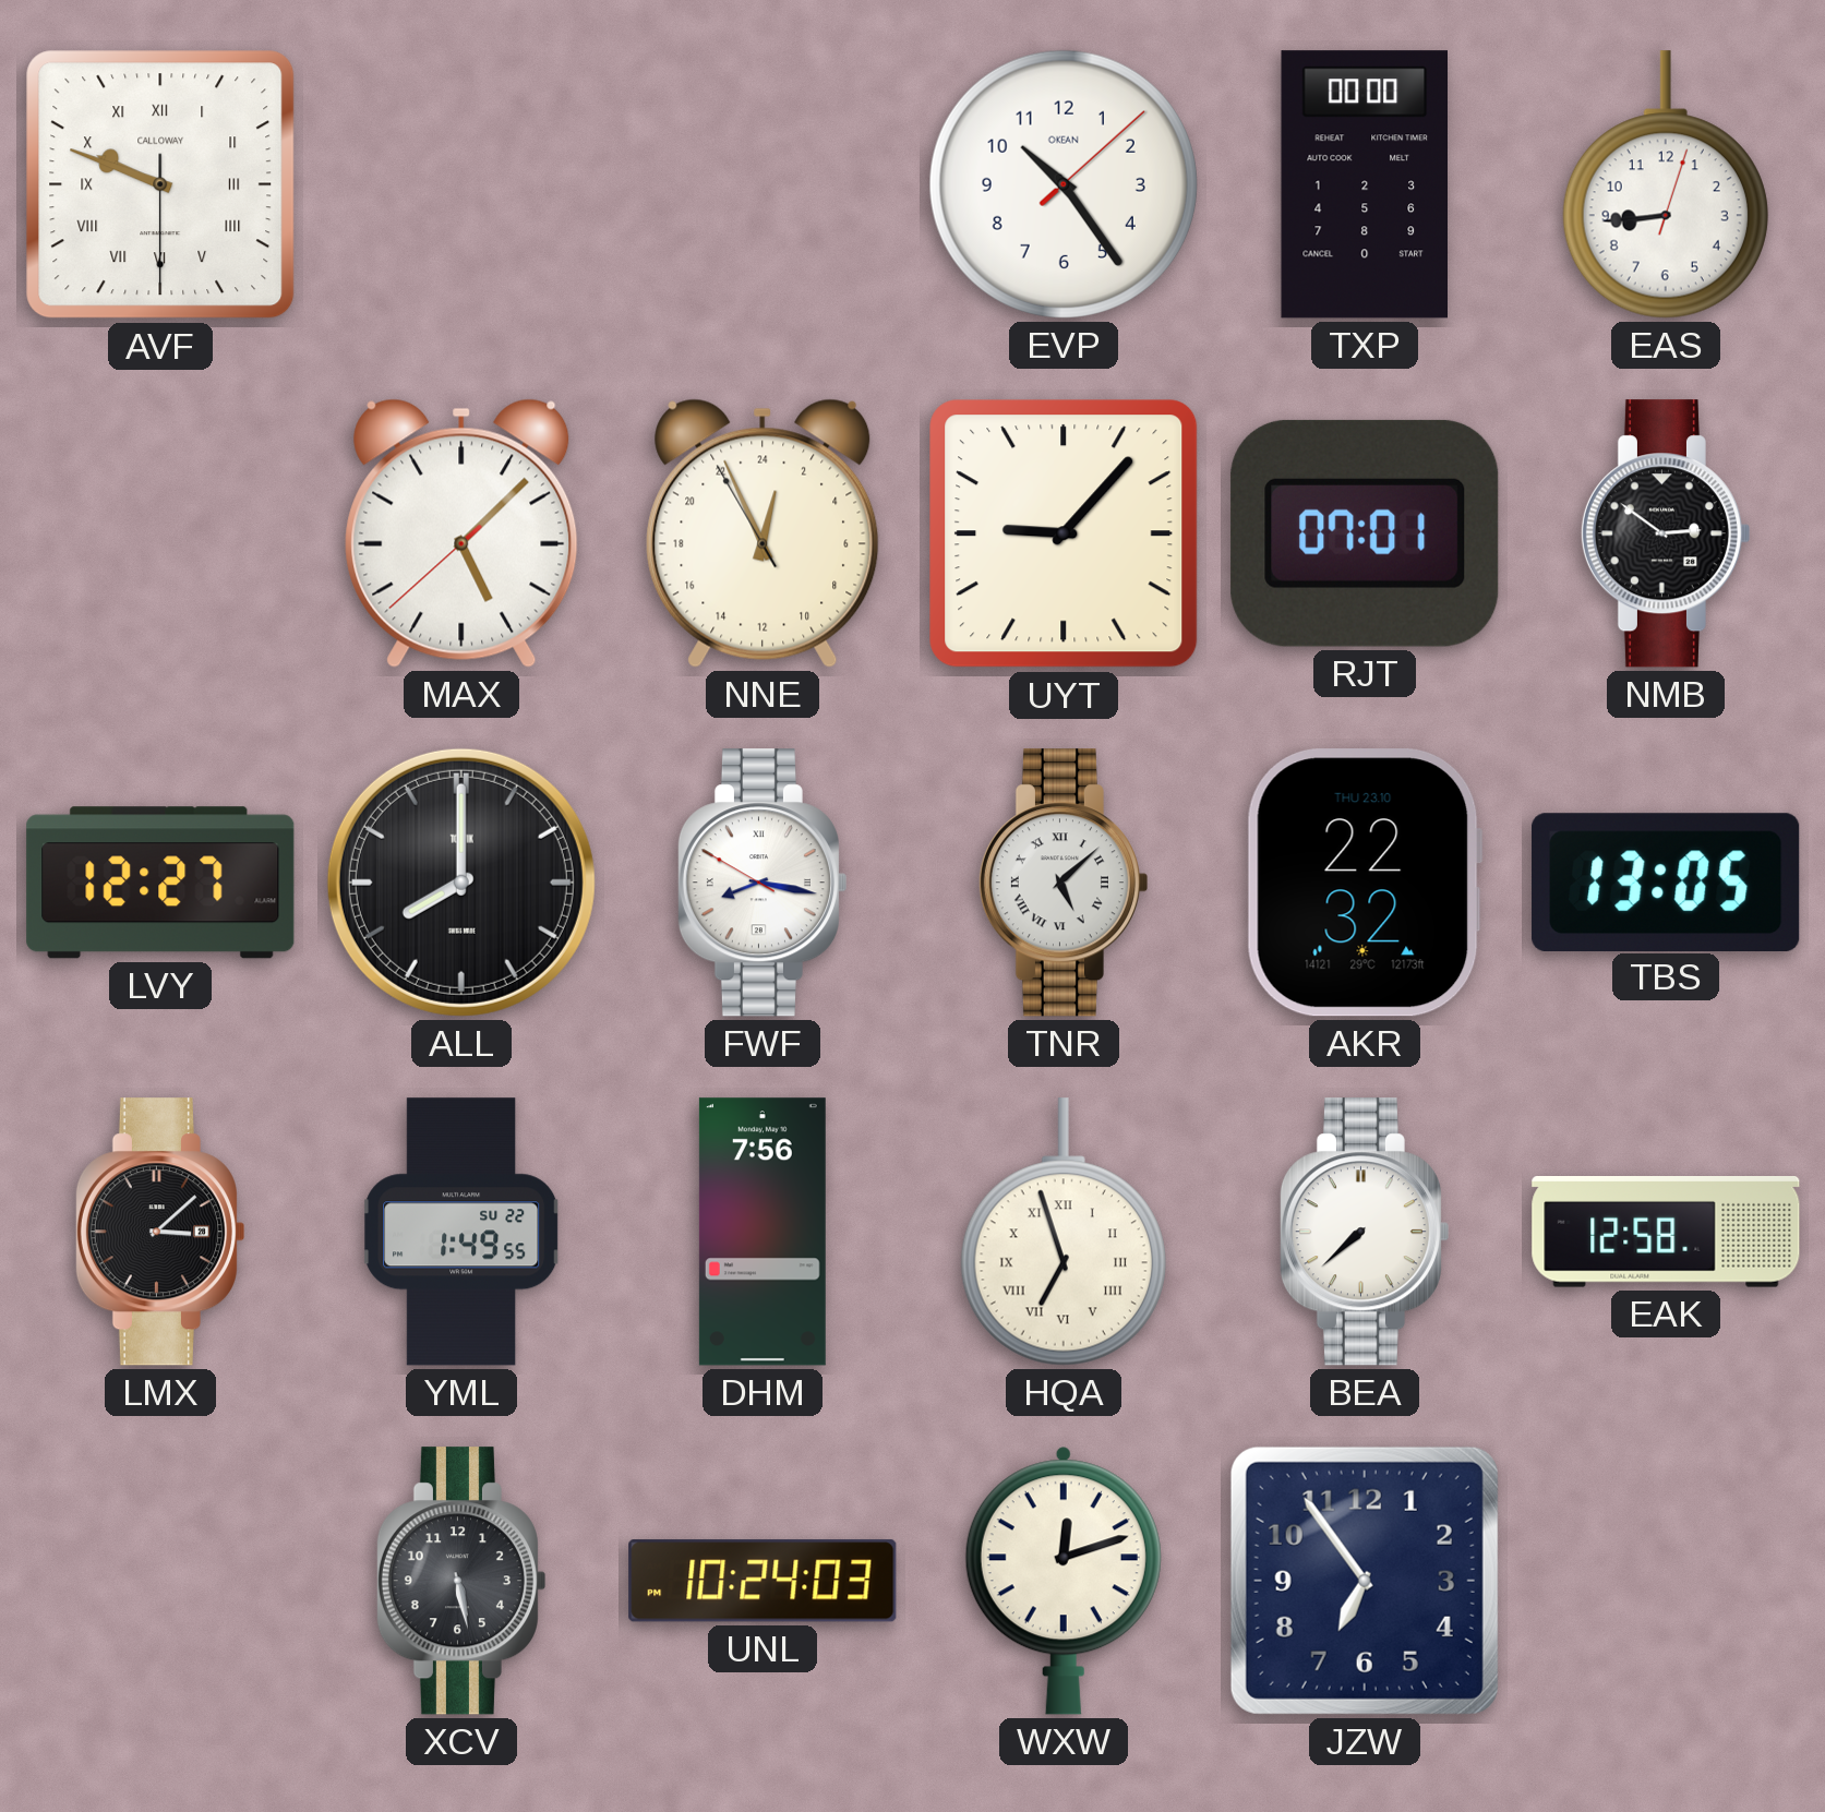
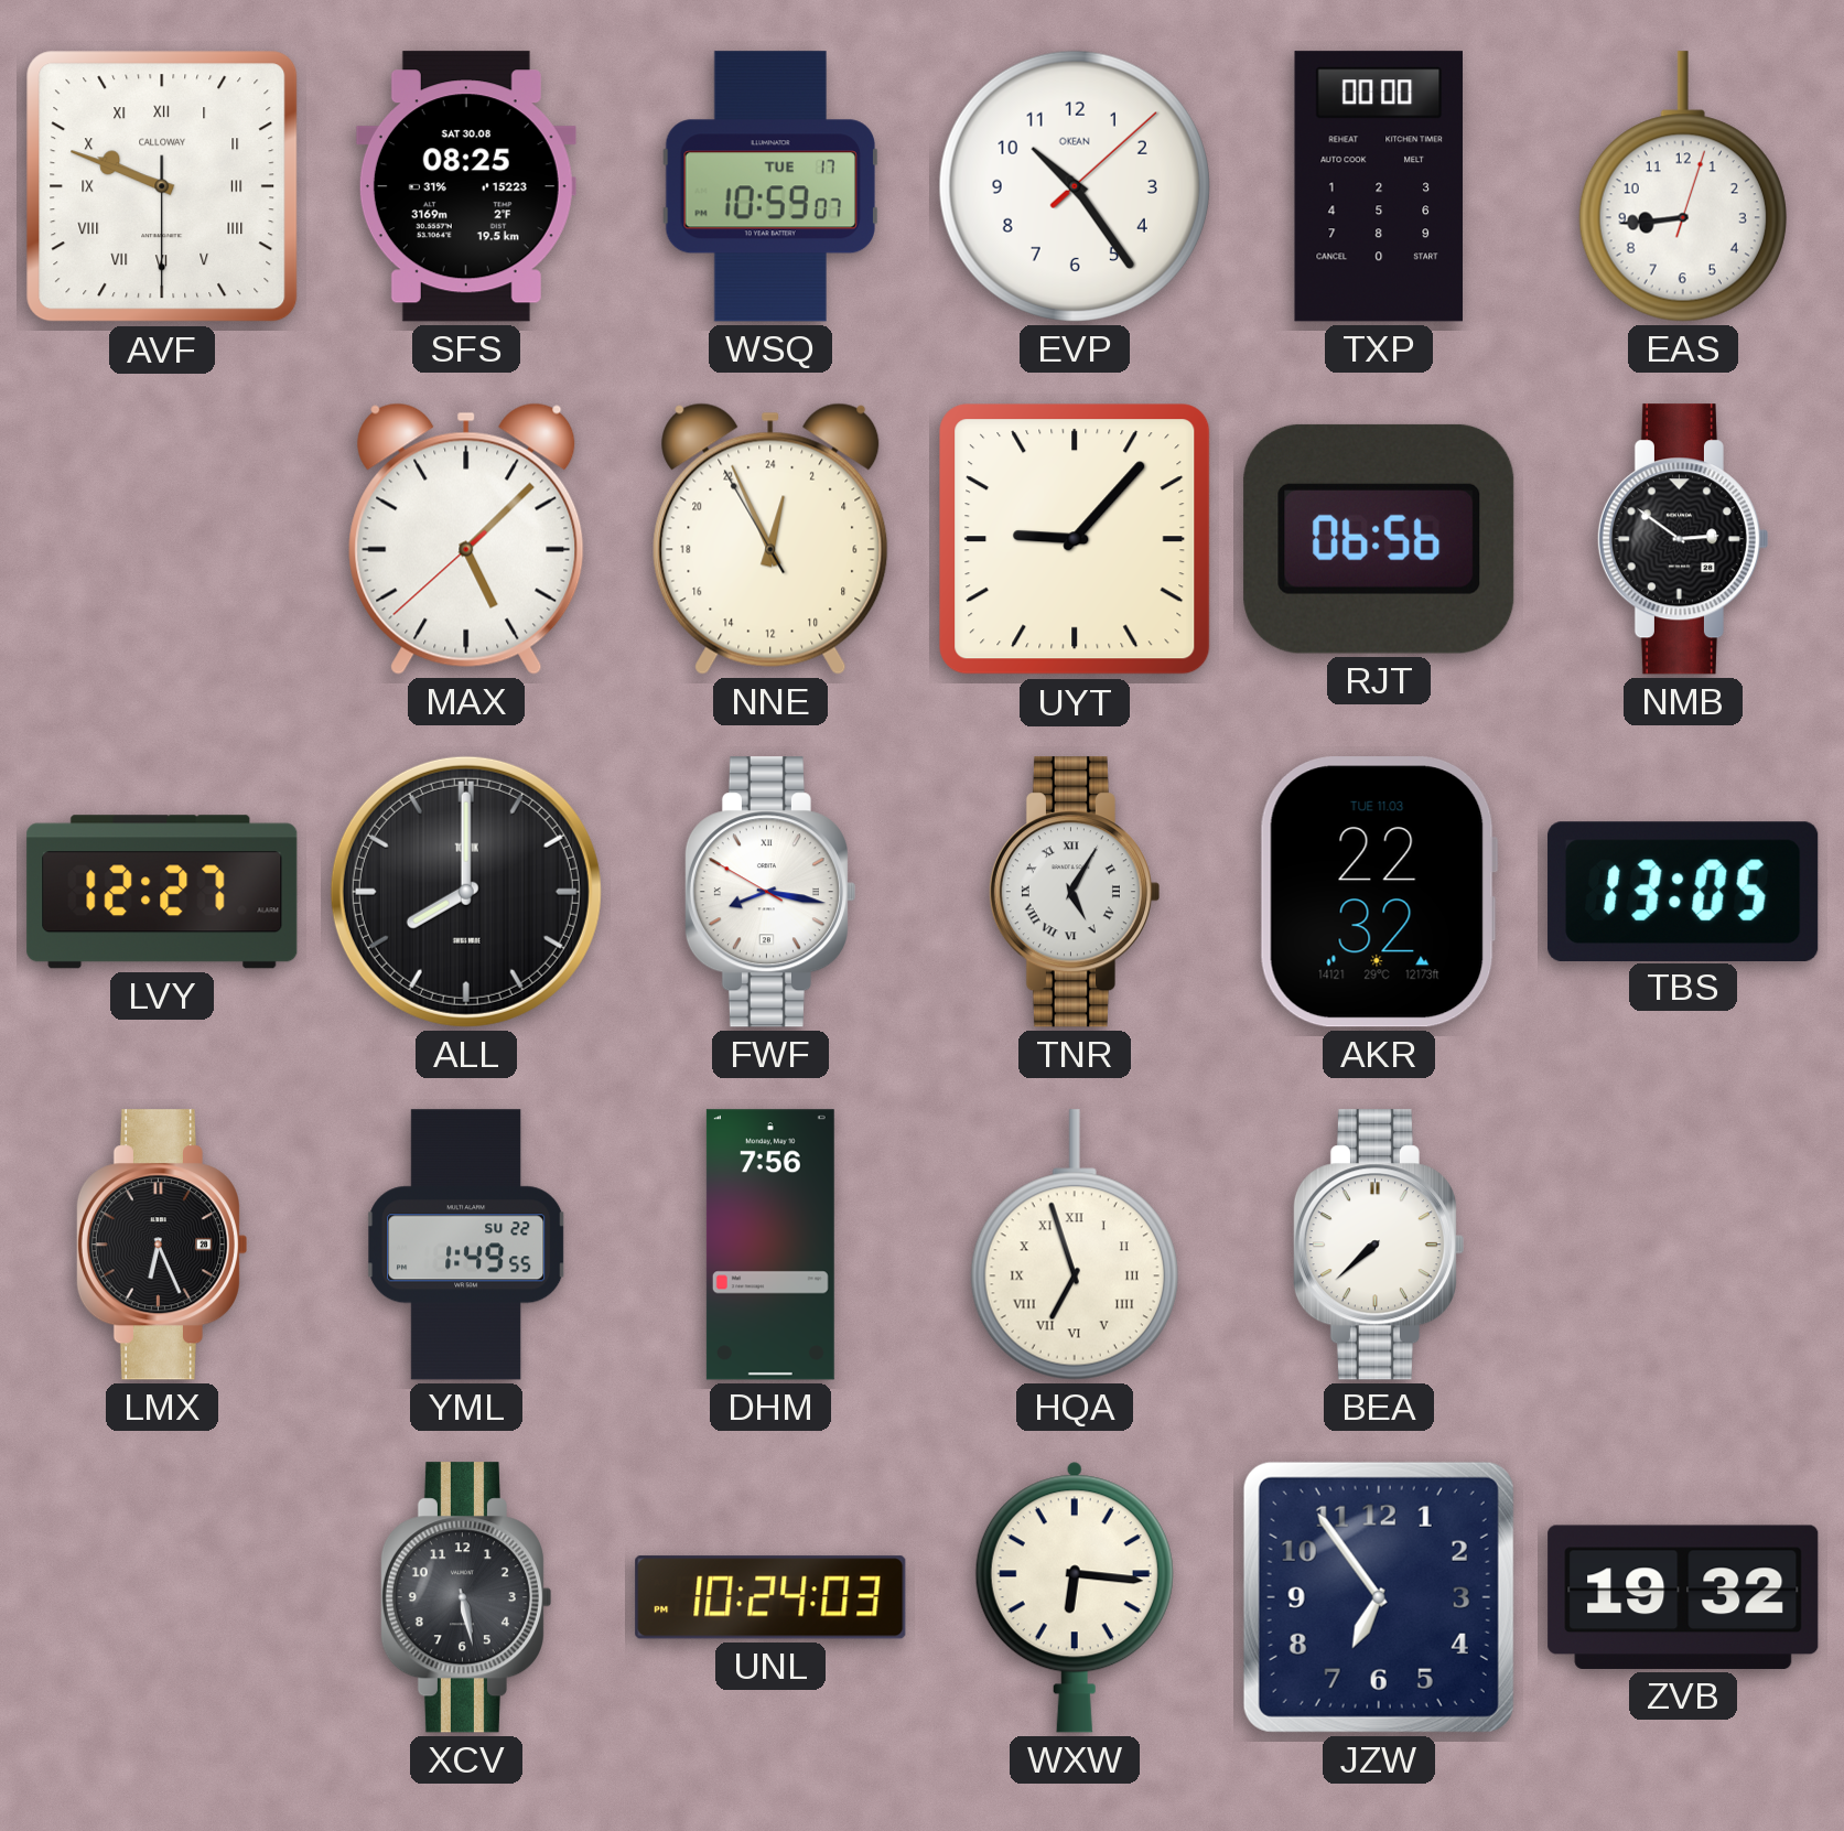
SFS: none -> 08:25 (466, 186)
WSQ: none -> 10:59 (770, 186)
RJT: 07:01 -> 06:56 (1379, 539)
TNR: 5:08 -> 5:05 (1074, 892)
AKR date: THU 23.10 -> TUE 11.03 (1379, 892)
LMX: 3:08 -> 6:26 (161, 1245)
EAK: 12:58 -> none (1666, 1232)
WXW: 12:12 -> 6:16 (1075, 1597)
ZVB: none -> 19:32 (1683, 1597)
